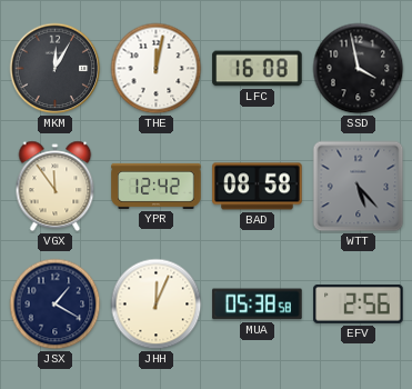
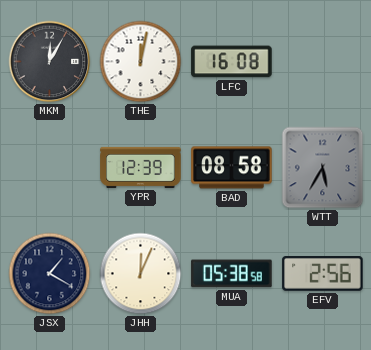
SSD: 3:58 -> none (359, 69)
VGX: 11:54 -> none (56, 187)
YPR: 12:42 -> 12:39 (141, 167)
WTT: 5:23 -> 5:35 (323, 168)
